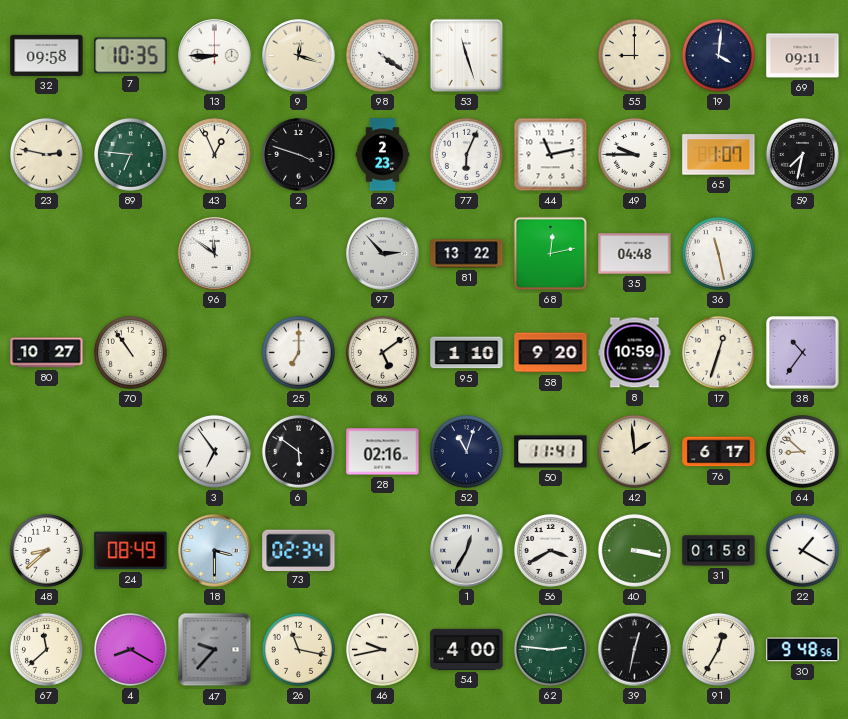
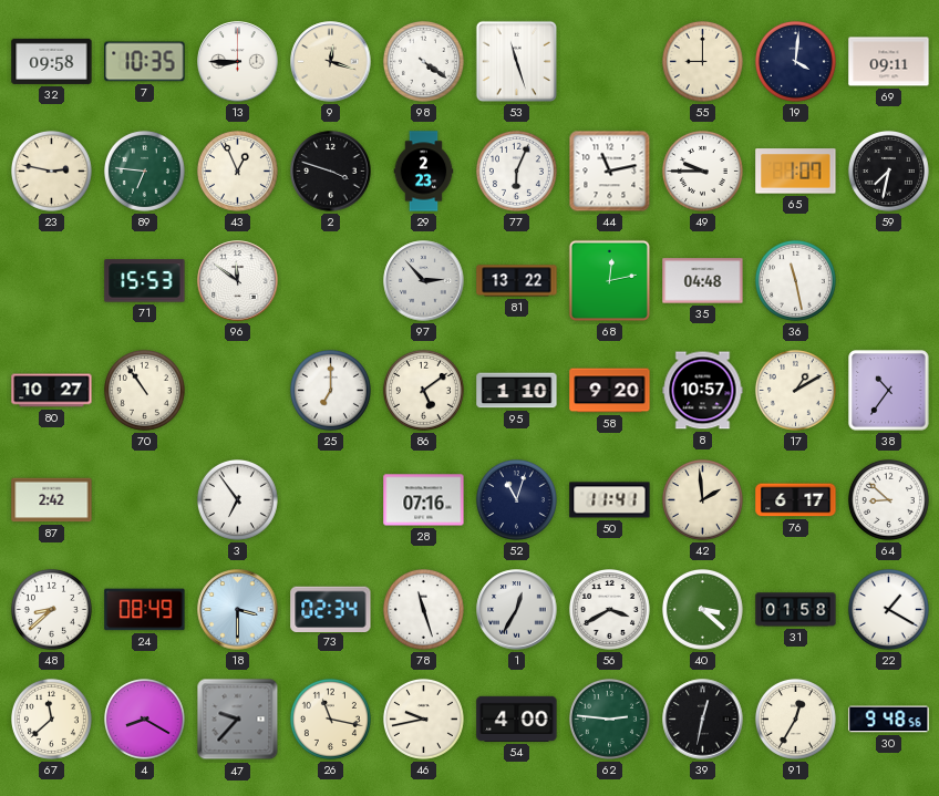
71: none -> 15:53 (145, 281)
8: 10:59 -> 10:57 (703, 391)
17: 12:33 -> 1:10 (795, 390)
87: none -> 2:42 (52, 500)
6: 5:51 -> none (298, 451)
28: 02:16 -> 07:16 (424, 500)
78: none -> 11:27 (423, 609)
40: 3:17 -> 3:22 (702, 609)
